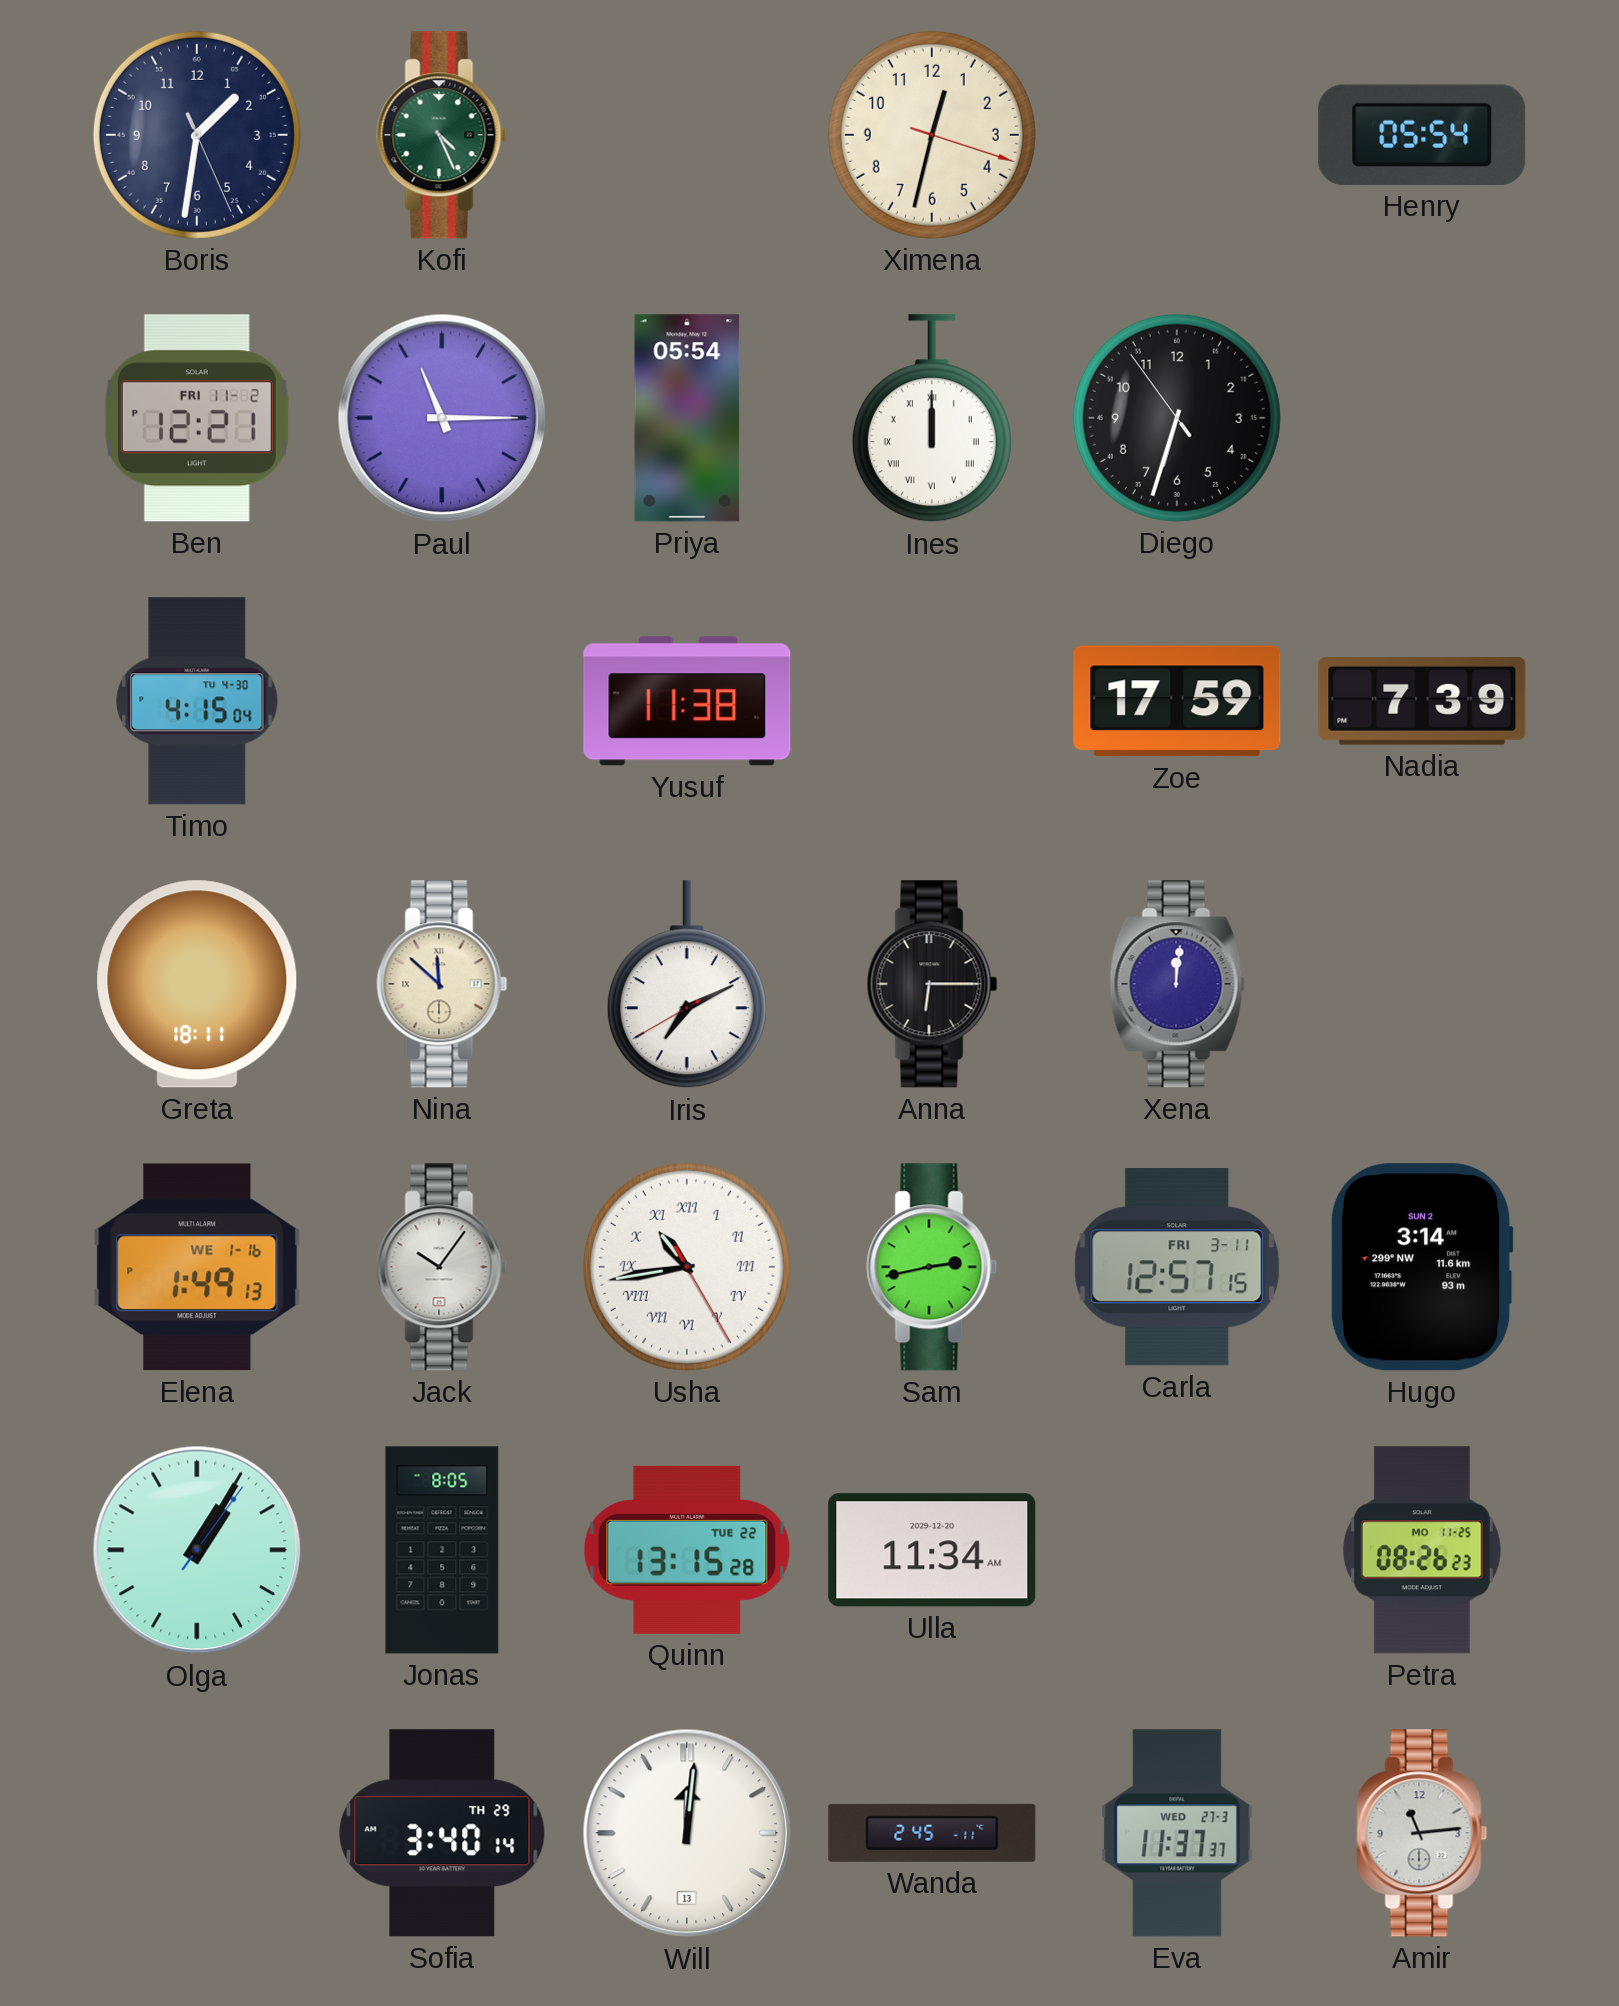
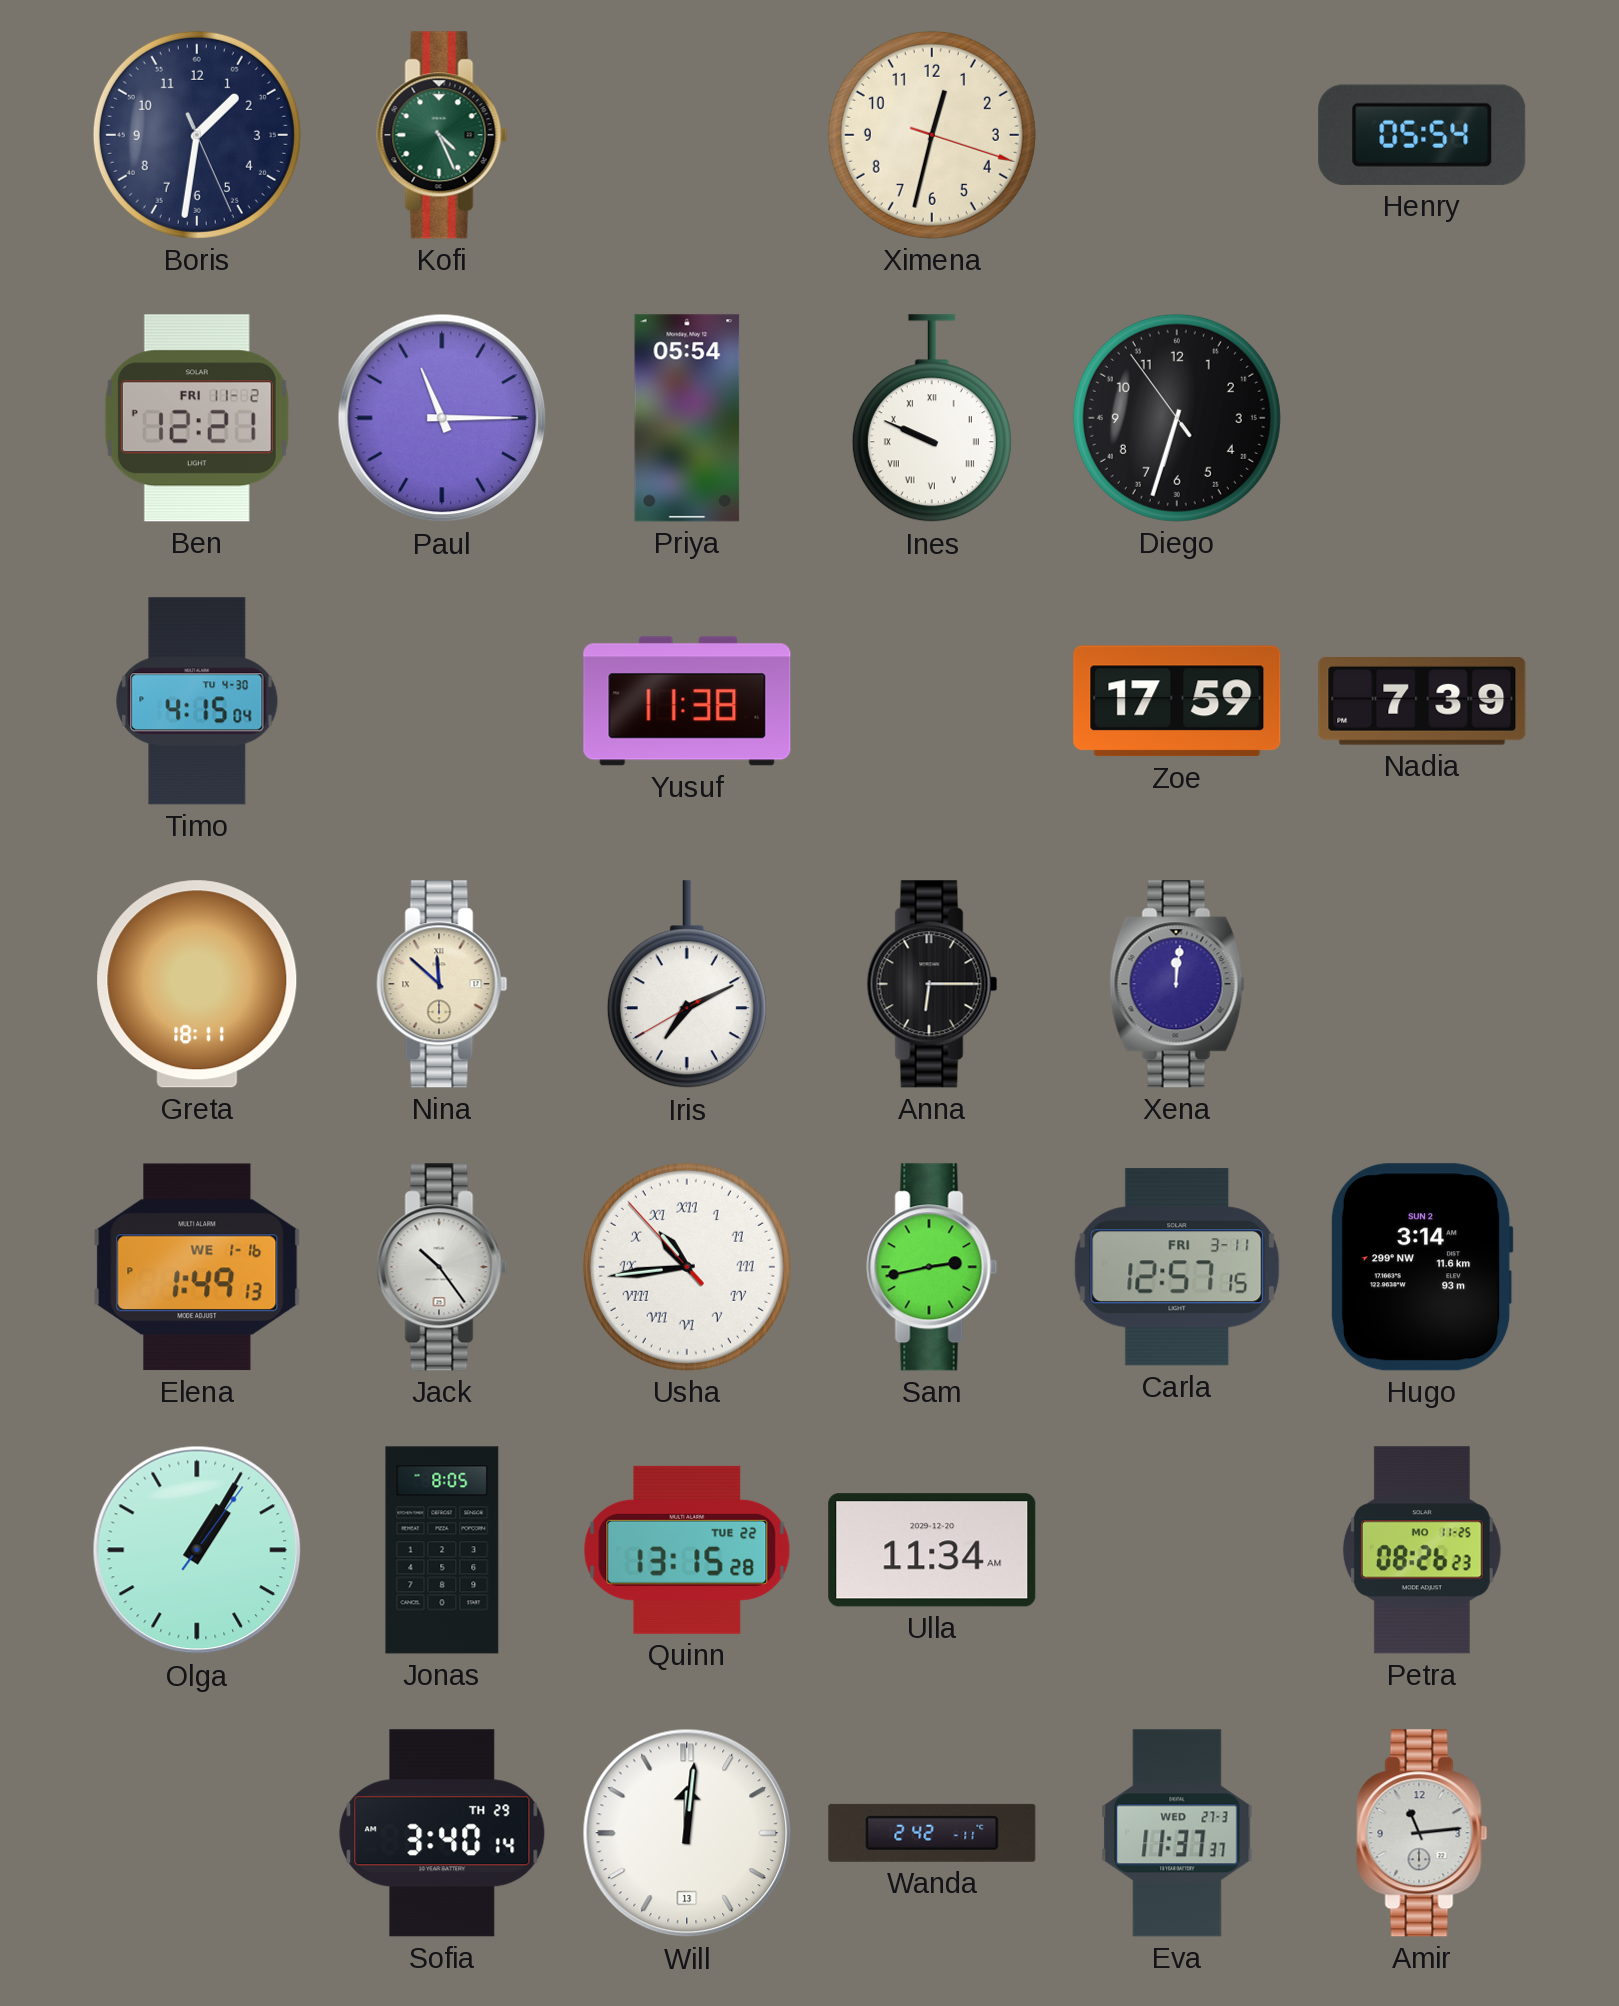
Ines: 12:00 -> 9:49 (932, 419)
Jack: 10:06 -> 10:24 (442, 1267)
Usha: 10:43:25 -> 10:43:53 (687, 1267)
Wanda: 2:45 -> 2:42 (932, 1833)
